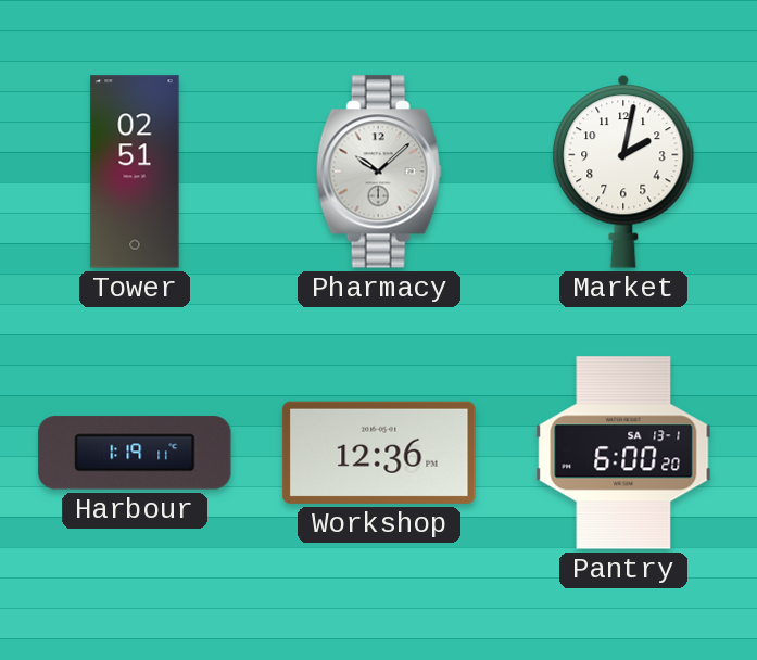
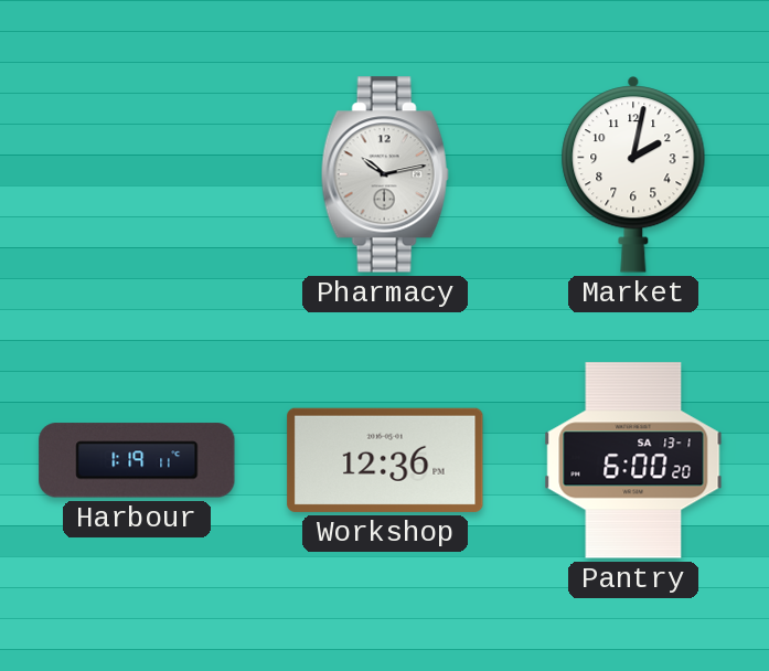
Tower: 02:51 -> none (135, 172)
Pharmacy: 10:08 -> 10:13 (385, 174)
